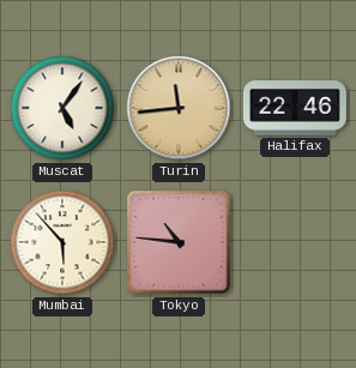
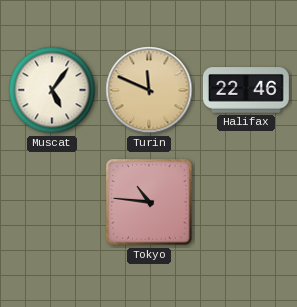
Turin: 11:44 -> 11:49 (149, 90)
Mumbai: 5:53 -> none (62, 242)
